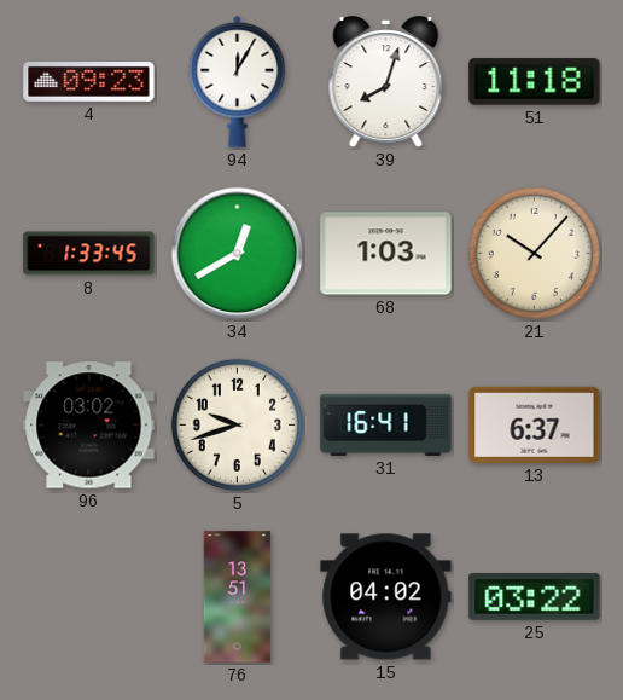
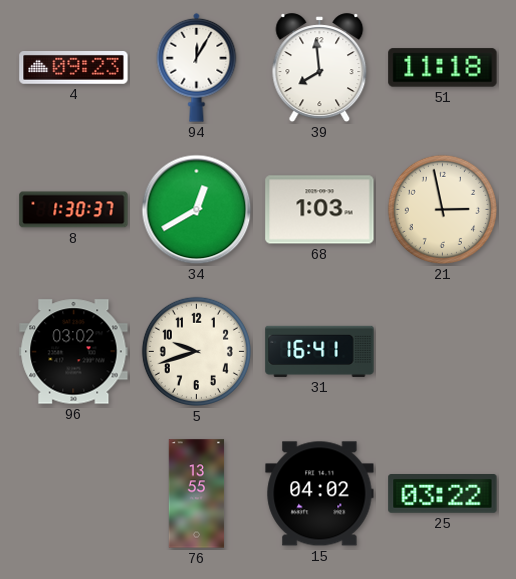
39: 8:03 -> 7:59 (320, 68)
8: 1:33 -> 1:30 (74, 210)
21: 10:07 -> 2:58 (442, 209)
13: 6:37 -> none (535, 424)
76: 13:51 -> 13:55 (197, 494)
